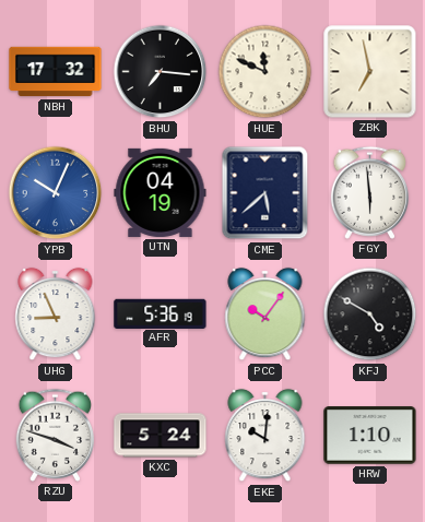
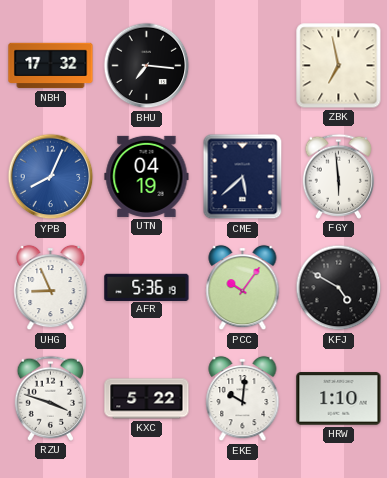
HUE: 11:49 -> none (265, 72)
YPB: 10:04 -> 8:04 (51, 177)
KXC: 5:24 -> 5:22 (147, 399)
